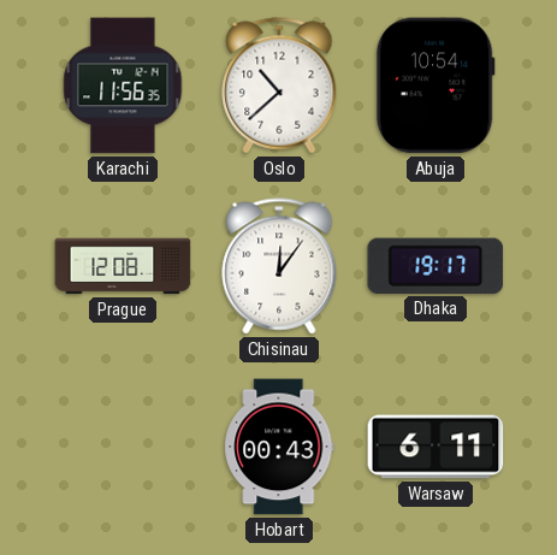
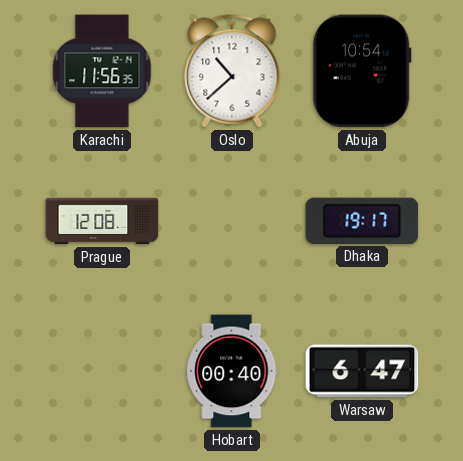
Chisinau: 12:06 -> none (279, 266)
Hobart: 00:43 -> 00:40 (232, 371)
Warsaw: 6:11 -> 6:47 (362, 371)
